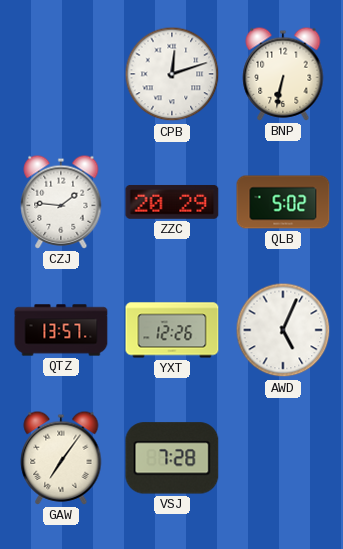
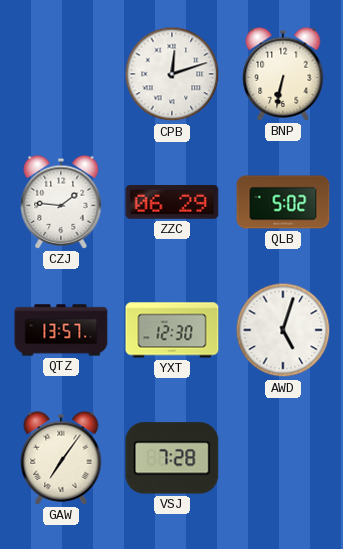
ZZC: 20:29 -> 06:29 (172, 202)
YXT: 12:26 -> 12:30 (172, 330)
AWD: 5:04 -> 5:03 (283, 330)
